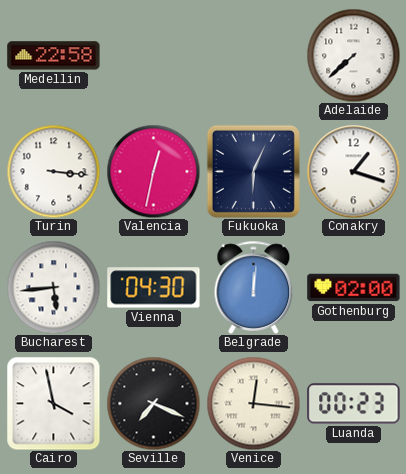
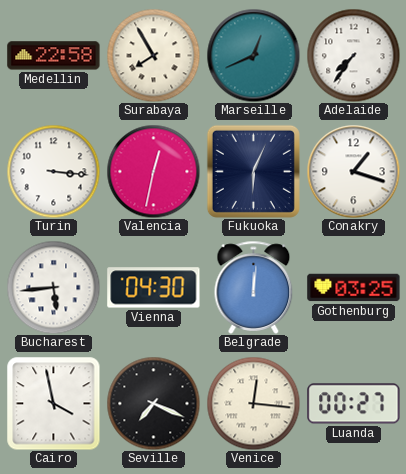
Surabaya: none -> 7:55 (153, 55)
Marseille: none -> 12:41 (253, 55)
Adelaide: 7:38 -> 7:36 (353, 55)
Gothenburg: 02:00 -> 03:25 (354, 288)
Luanda: 00:23 -> 00:27 (354, 404)
